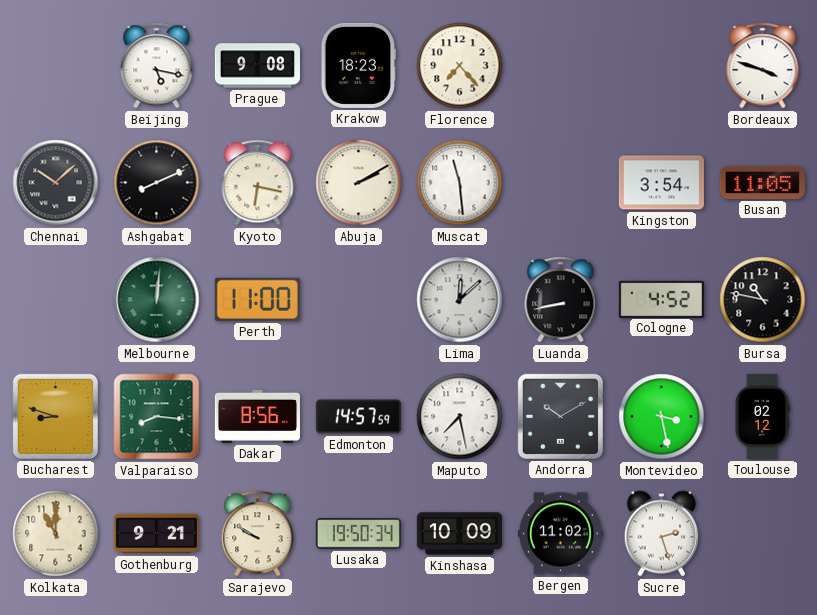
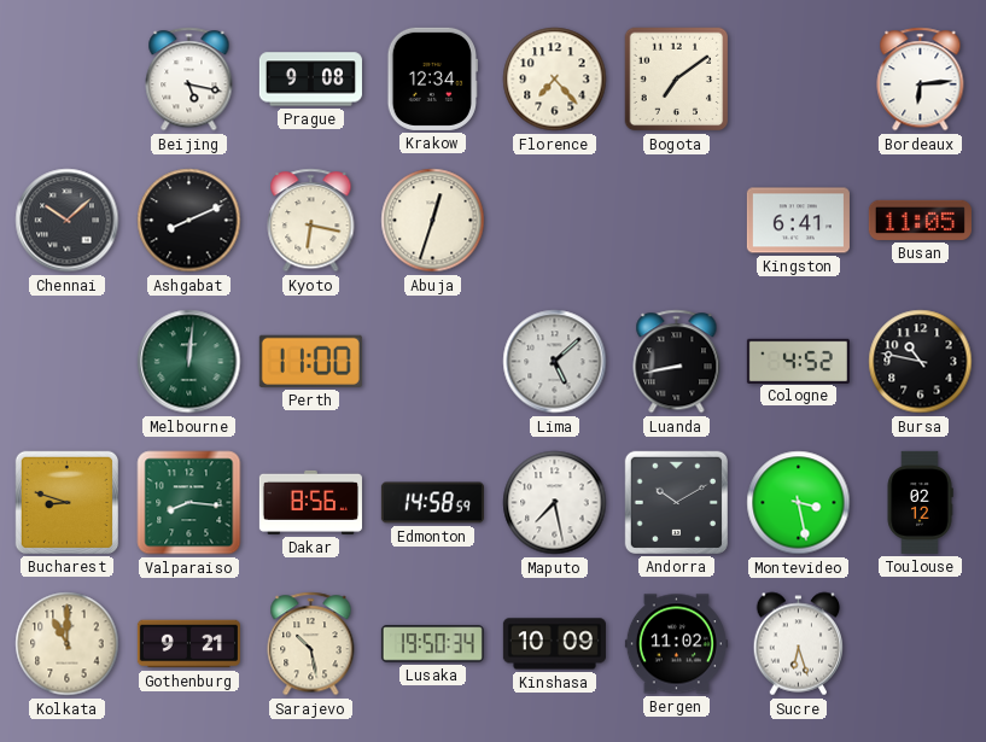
Krakow: 18:23 -> 12:34 (432, 78)
Bogota: none -> 7:09 (677, 80)
Bordeaux: 3:48 -> 6:14 (921, 80)
Abuja: 2:10 -> 12:33 (433, 221)
Muscat: 11:29 -> none (460, 183)
Kingston: 3:54 -> 6:41 (798, 221)
Lima: 12:08 -> 5:08 (555, 362)
Edmonton: 14:57 -> 14:58 (432, 503)
Sarajevo: 9:50 -> 10:28 (311, 644)
Sucre: 2:27 -> 6:27 (799, 644)
